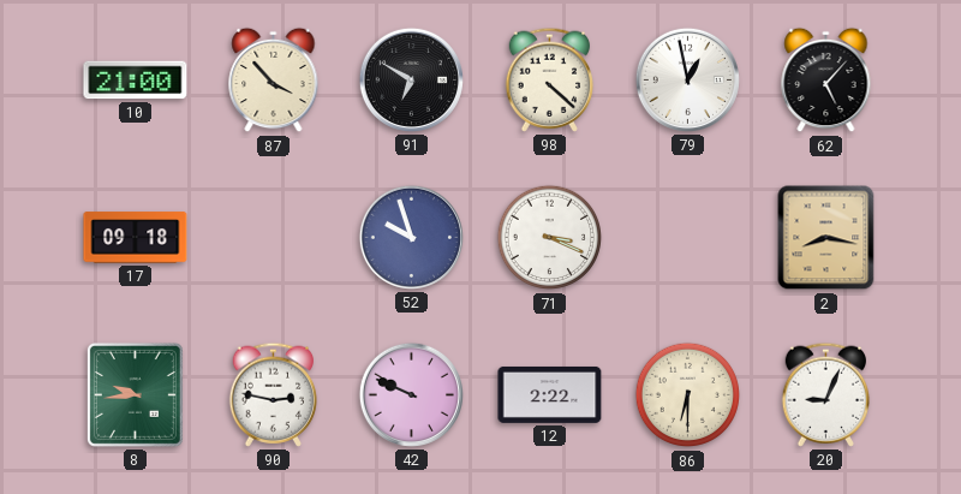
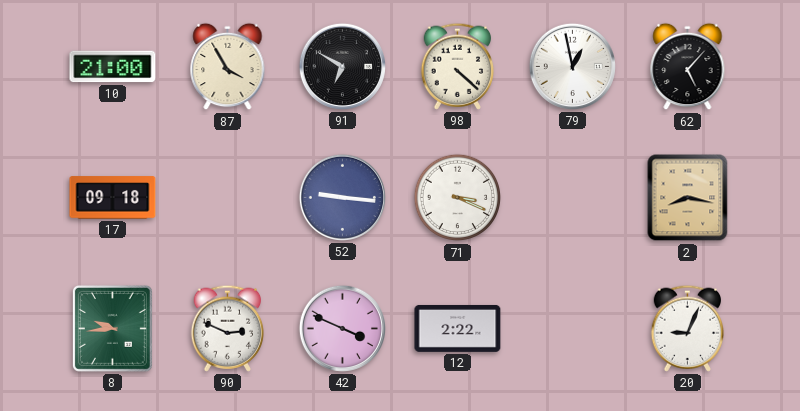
87: 3:53 -> 3:55 (228, 67)
52: 9:57 -> 9:16 (342, 197)
90: 2:47 -> 2:49 (228, 328)
42: 9:49 -> 3:49 (342, 328)
86: 6:30 -> none (688, 395)
